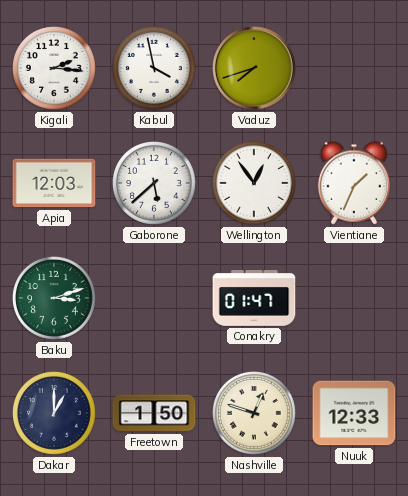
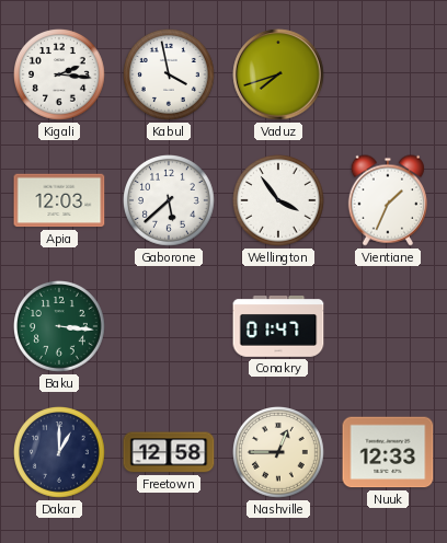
Wellington: 12:54 -> 3:54 (279, 201)
Baku: 3:12 -> 3:16 (60, 327)
Freetown: 1:50 -> 12:58 (169, 452)
Nashville: 12:48 -> 12:45 (279, 453)
